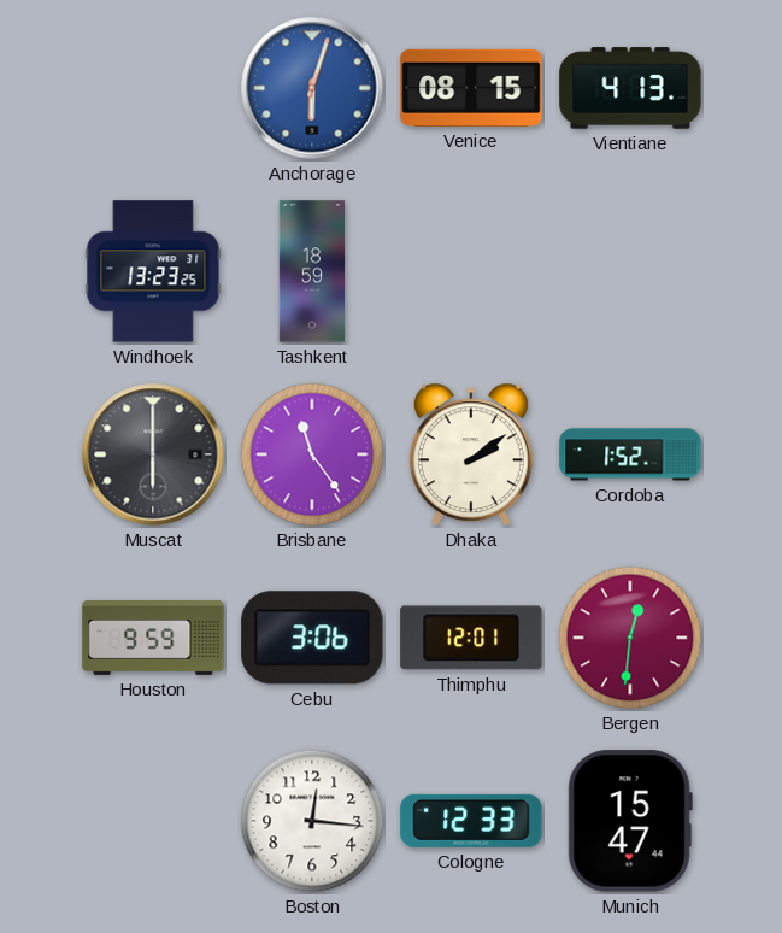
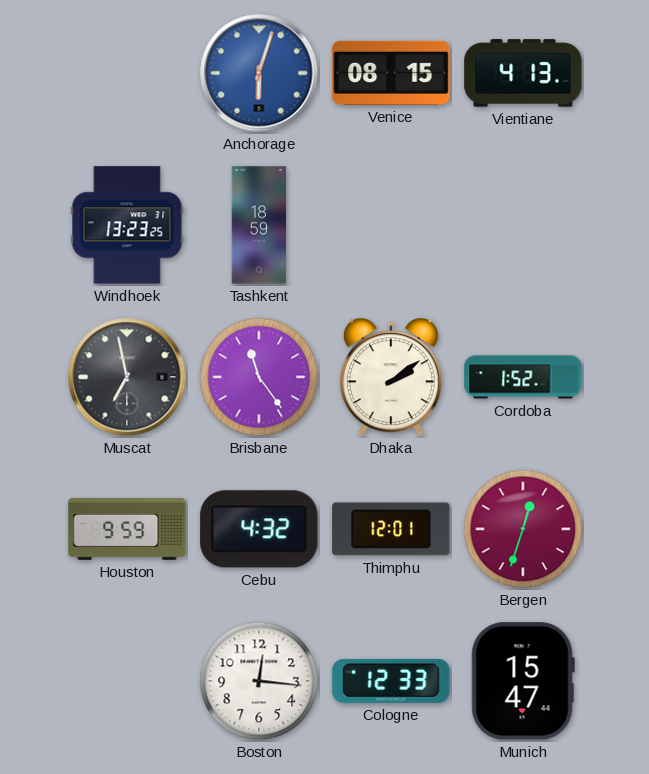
Muscat: 6:00 -> 6:58 (127, 377)
Cebu: 3:06 -> 4:32 (259, 529)
Bergen: 12:31 -> 12:33 (523, 529)
